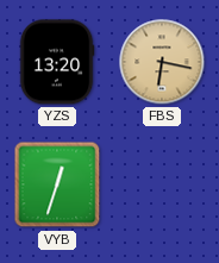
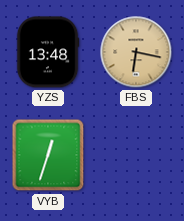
YZS: 13:20 -> 13:48 (48, 52)
